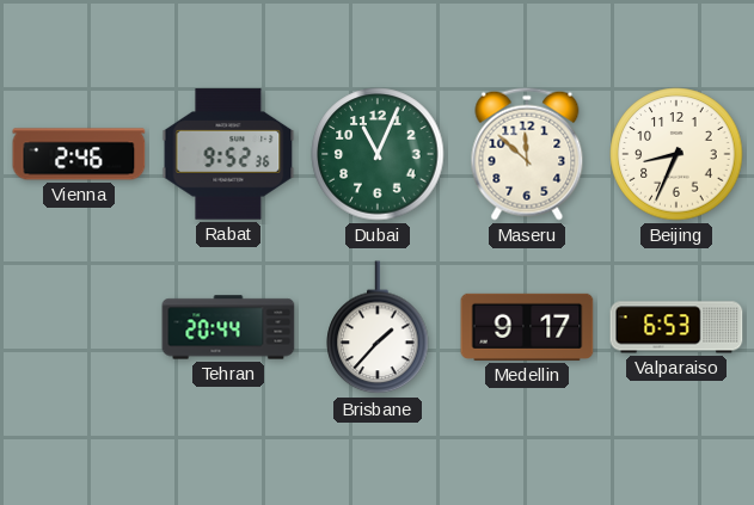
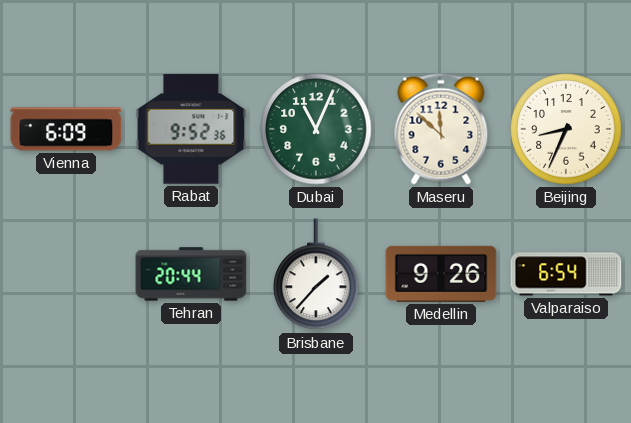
Vienna: 2:46 -> 6:09 (66, 129)
Medellin: 9:17 -> 9:26 (441, 274)
Valparaiso: 6:53 -> 6:54 (566, 274)
